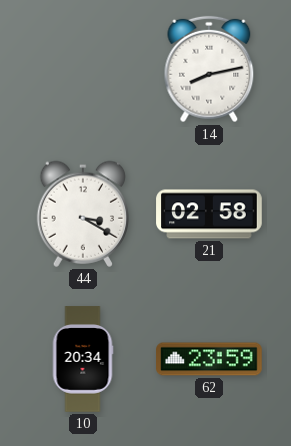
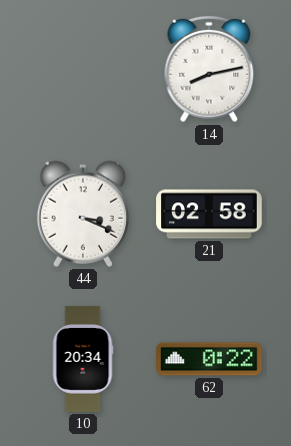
44: 3:20 -> 3:19 (82, 214)
62: 23:59 -> 0:22 (209, 359)
